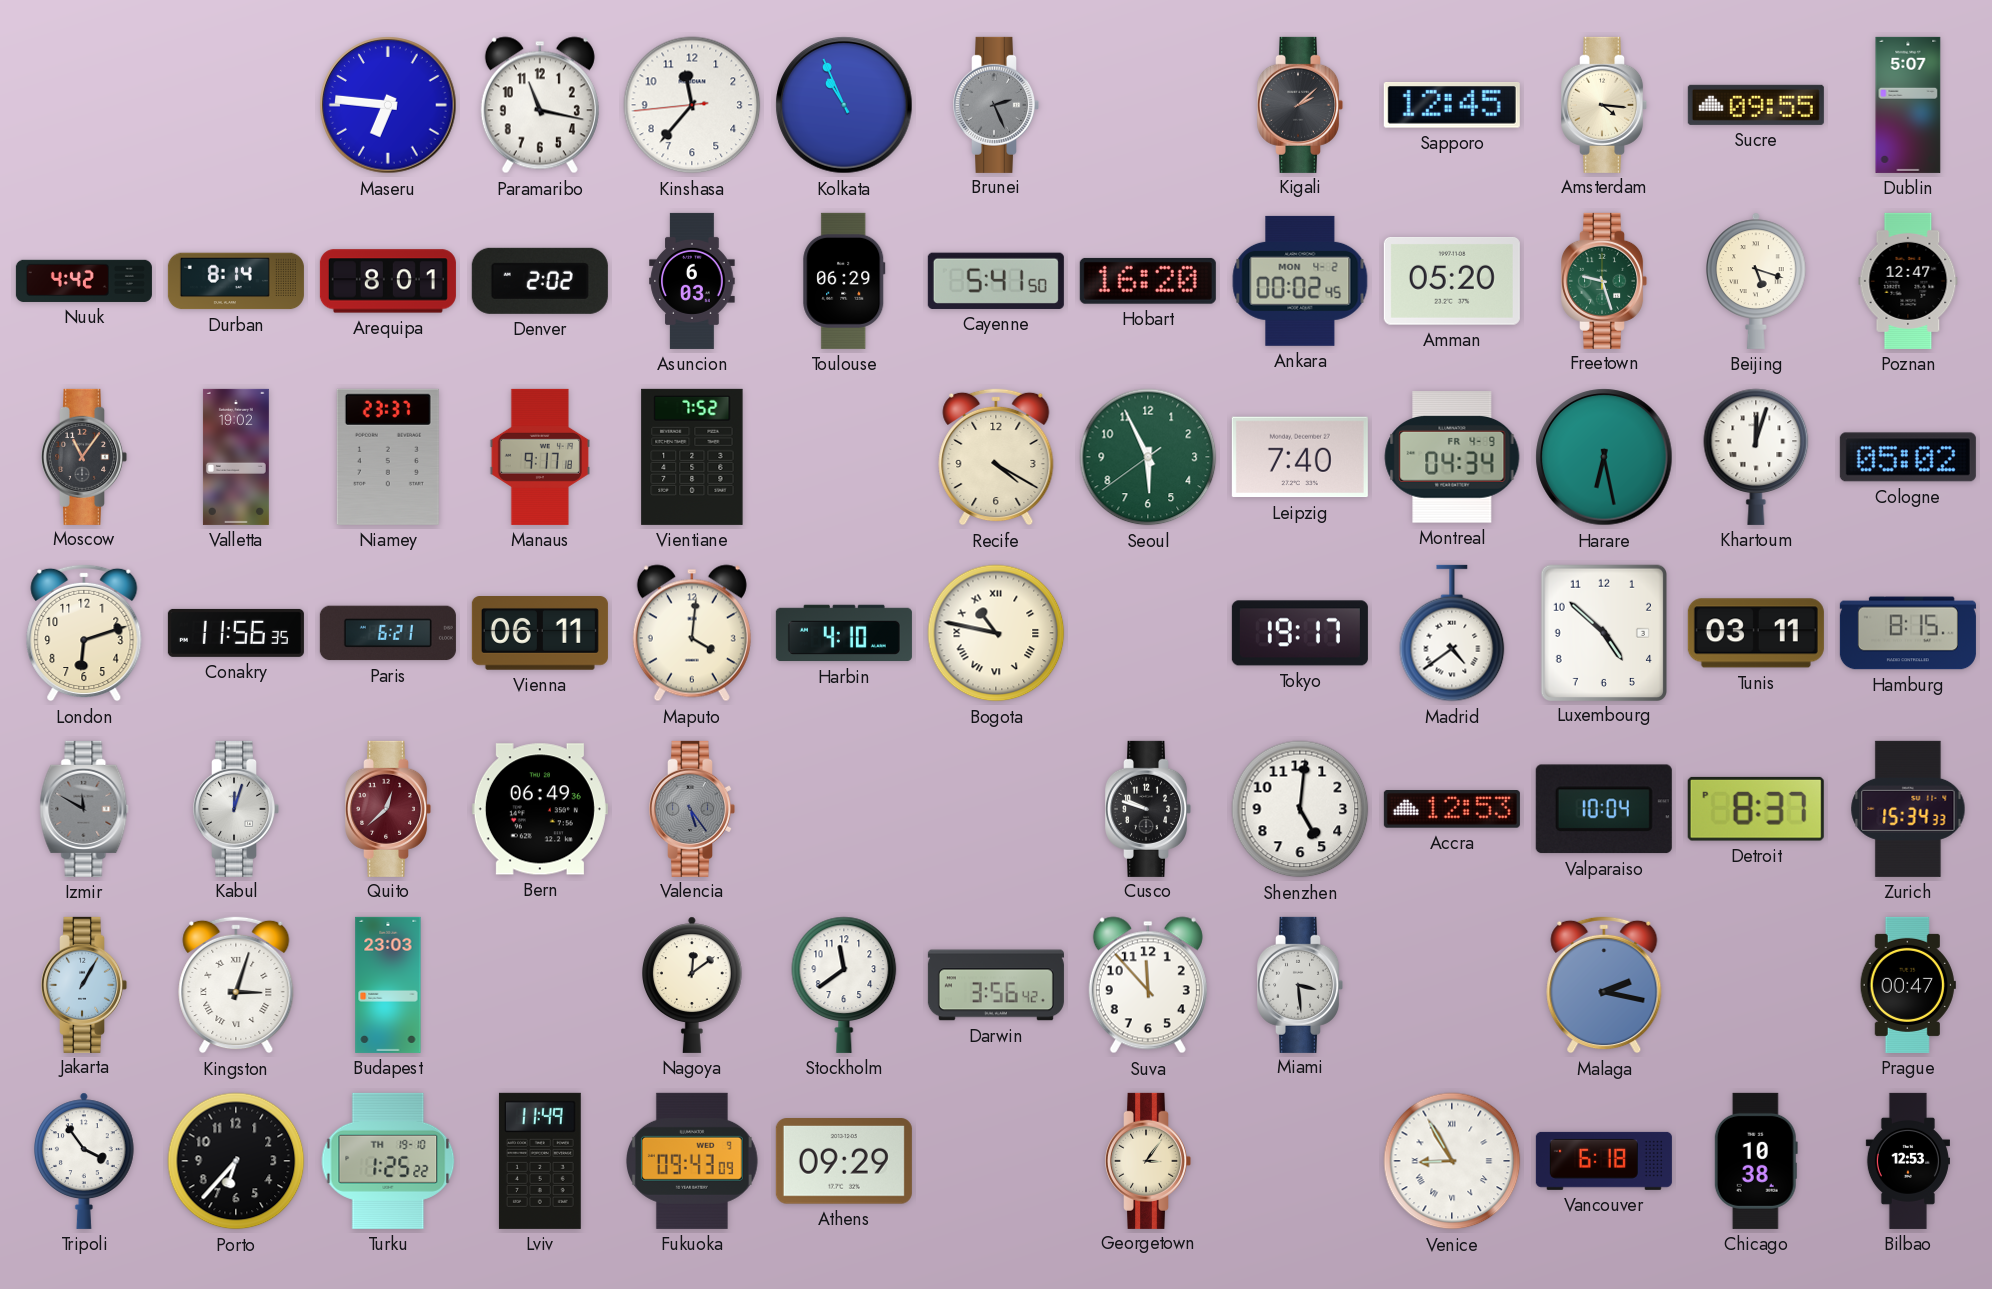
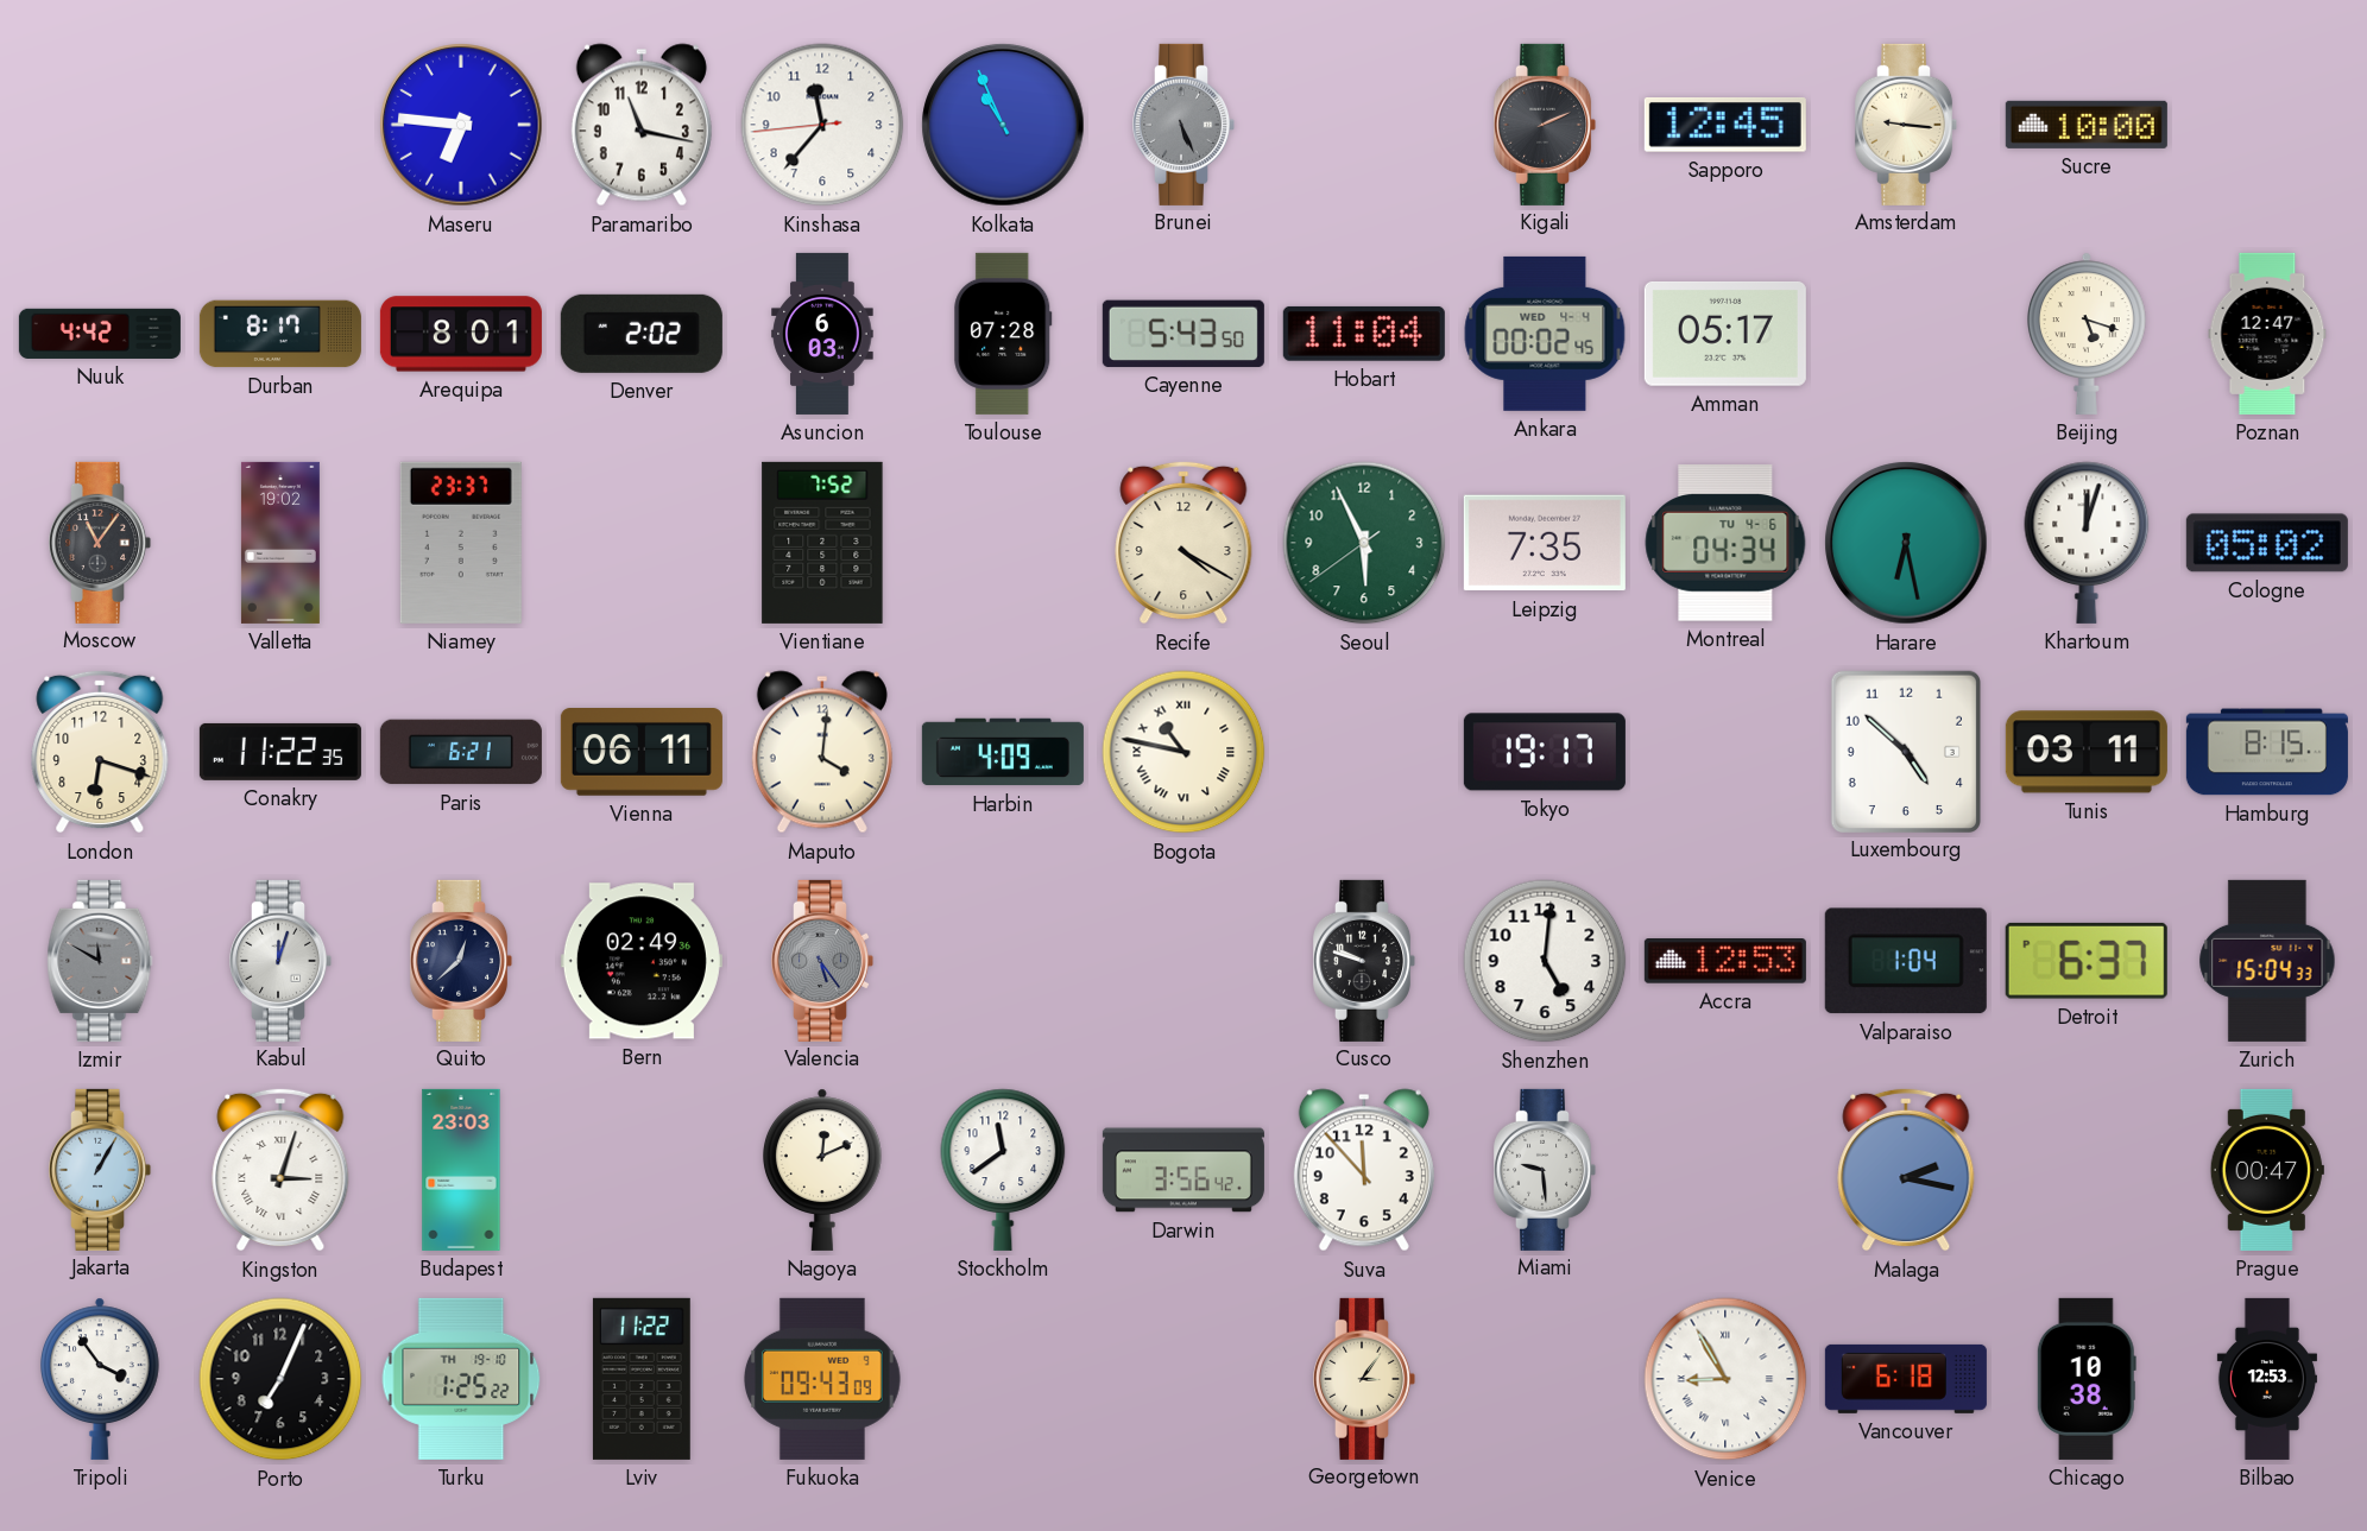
Brunei: 2:26 -> 5:26 (1185, 125)
Kigali: 2:08 -> 2:11 (1546, 125)
Amsterdam: 4:16 -> 9:16 (1907, 125)
Sucre: 09:55 -> 10:00 (2087, 125)
Dublin: 5:07 -> none (1908, 105)
Durban: 8:14 -> 8:17 (280, 334)
Toulouse: 06:29 -> 07:28 (1003, 334)
Cayenne: 5:41 -> 5:43 (1183, 334)
Hobart: 16:20 -> 11:04 (1364, 334)
Ankara date: MON 4-2 -> WED 4-4 (1545, 334)
Amman: 05:20 -> 05:17 (1725, 334)
Freetown: 9:27 -> none (1605, 281)
Manaus: 9:17 -> none (540, 457)
Leipzig: 7:40 -> 7:35 (1545, 543)
Montreal date: FR 4-9 -> TU 4-6 (1725, 543)
London: 6:12 -> 6:18 (100, 752)
Conakry: 11:56 -> 11:22 (280, 752)
Harbin: 4:10 -> 4:09 (1003, 752)
Madrid: 4:39 -> none (1452, 633)
Quito dial: burgundy -> navy (462, 961)
Bern: 06:49 -> 02:49 (642, 961)
Valparaiso: 10:04 -> 1:04 (1906, 961)
Detroit: 8:37 -> 6:37 (2087, 961)
Zurich: 15:34 -> 15:04 (2267, 961)
Nagoya: 12:09 -> 12:11 (823, 1170)
Miami: 3:29 -> 9:29 (1546, 1170)
Porto: 6:37 -> 7:04 (280, 1379)
Lviv: 11:49 -> 11:22 (642, 1379)
Athens: 09:29 -> none (844, 1162)
